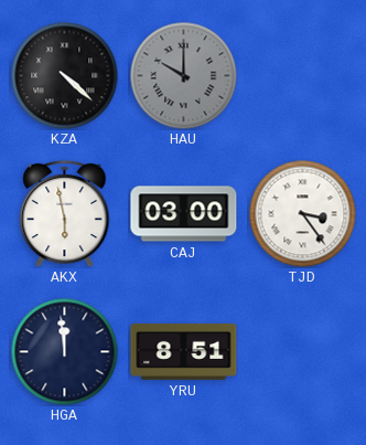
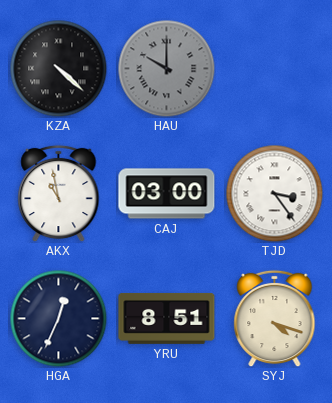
AKX: 5:58 -> 10:58 (59, 193)
HGA: 11:59 -> 12:34 (58, 318)
SYJ: none -> 4:18 (275, 318)
